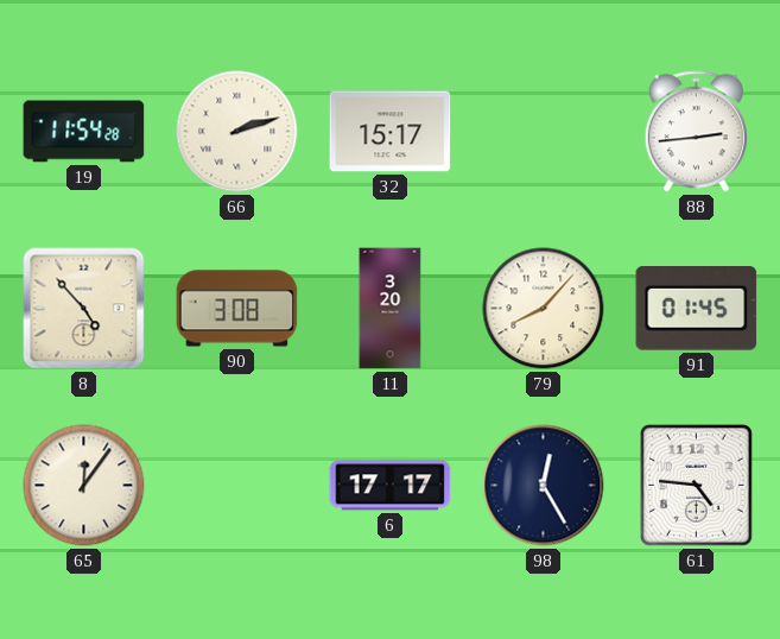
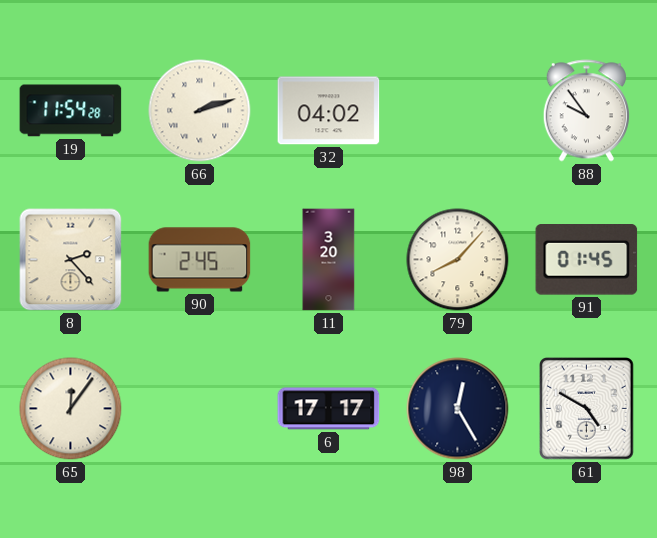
32: 15:17 -> 04:02 (329, 111)
88: 2:44 -> 9:54 (586, 111)
8: 4:53 -> 2:23 (71, 260)
90: 3:08 -> 2:45 (200, 260)
61: 4:46 -> 4:50 (587, 409)
